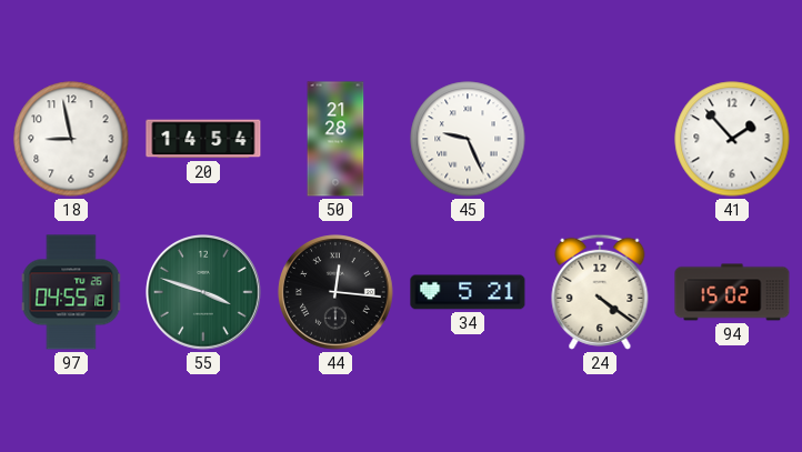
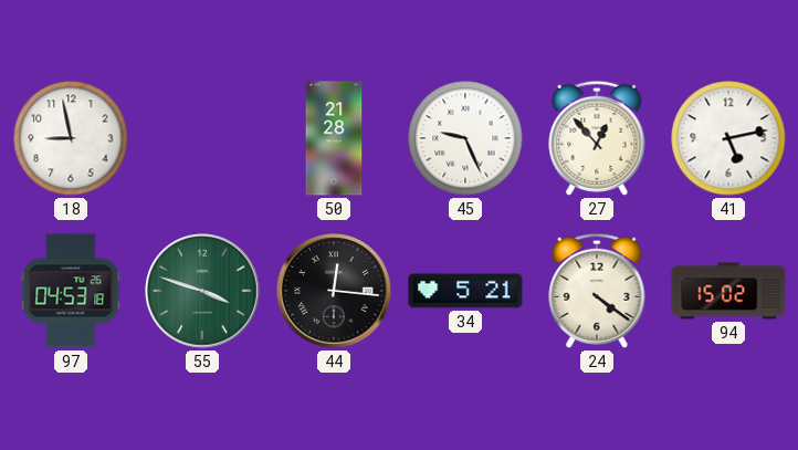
20: 14:54 -> none (203, 139)
27: none -> 12:53 (597, 138)
41: 1:53 -> 5:13 (728, 138)
97: 04:55 -> 04:53 (71, 291)
